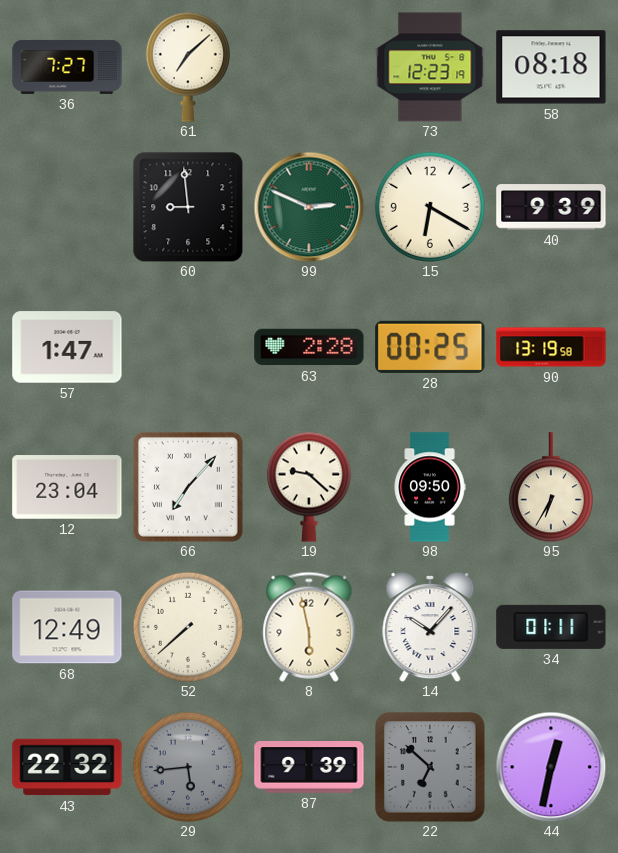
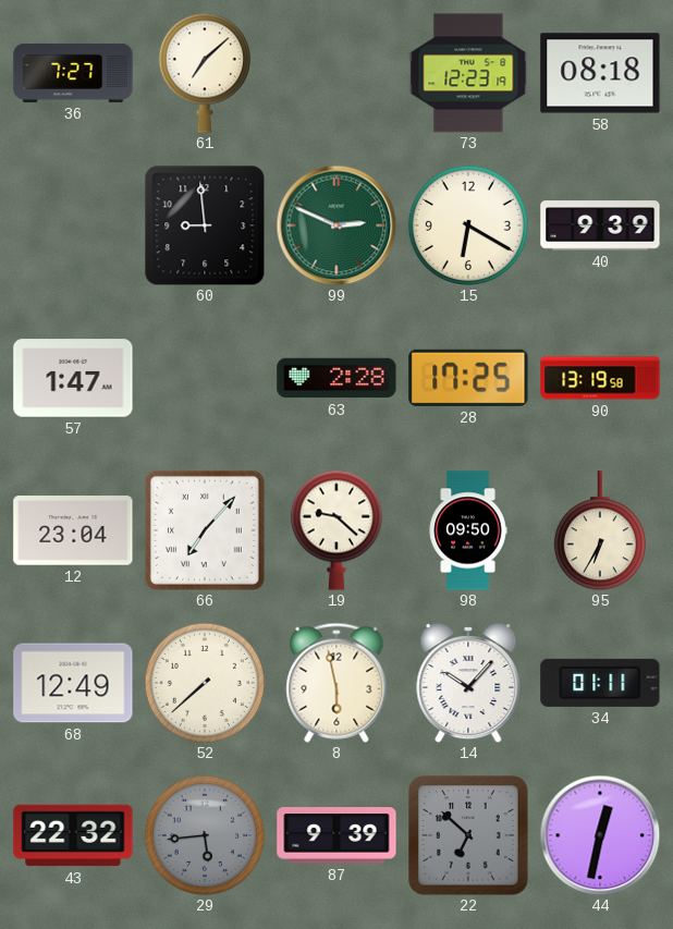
28: 00:25 -> 17:25 (468, 378)
